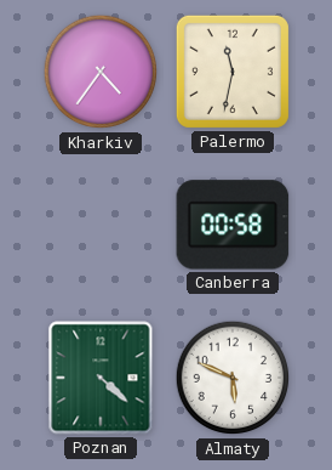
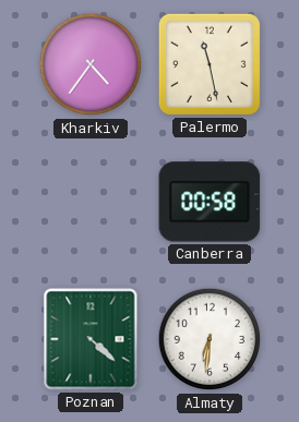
Palermo: 11:32 -> 11:28 (210, 64)
Almaty: 5:49 -> 6:31 (210, 339)
